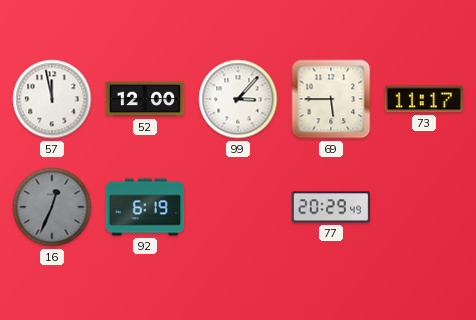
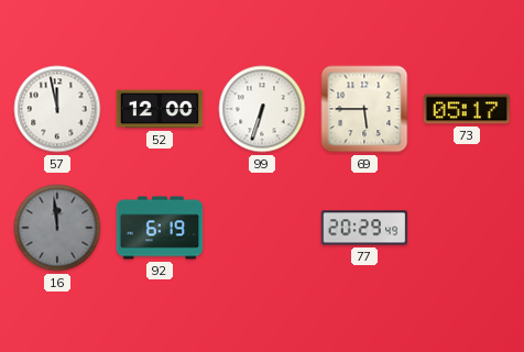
99: 3:07 -> 6:33 (262, 109)
73: 11:17 -> 05:17 (467, 109)
16: 12:34 -> 11:59 (57, 228)
